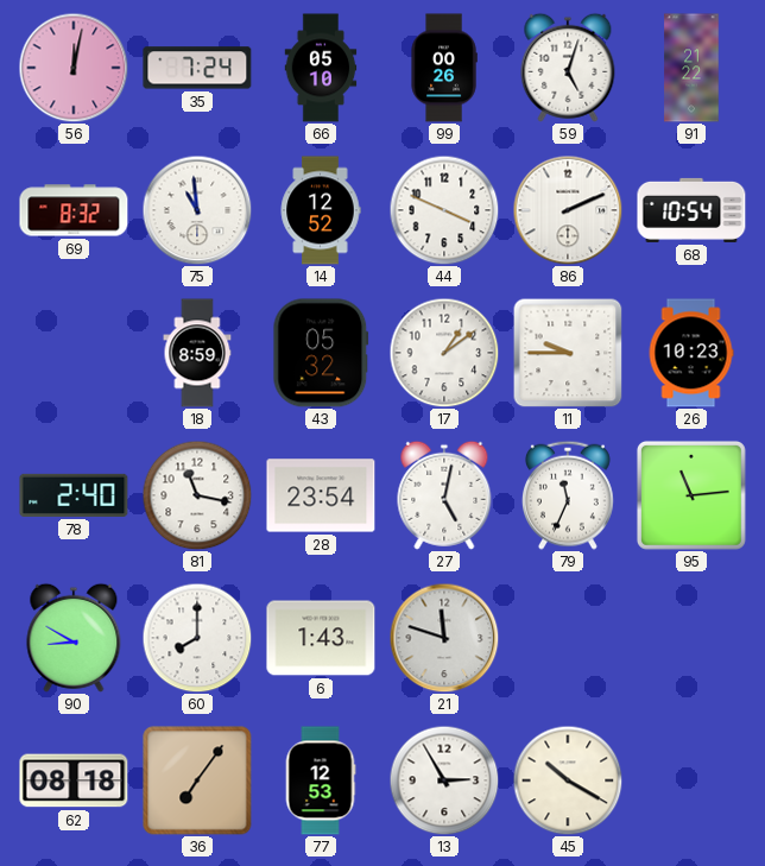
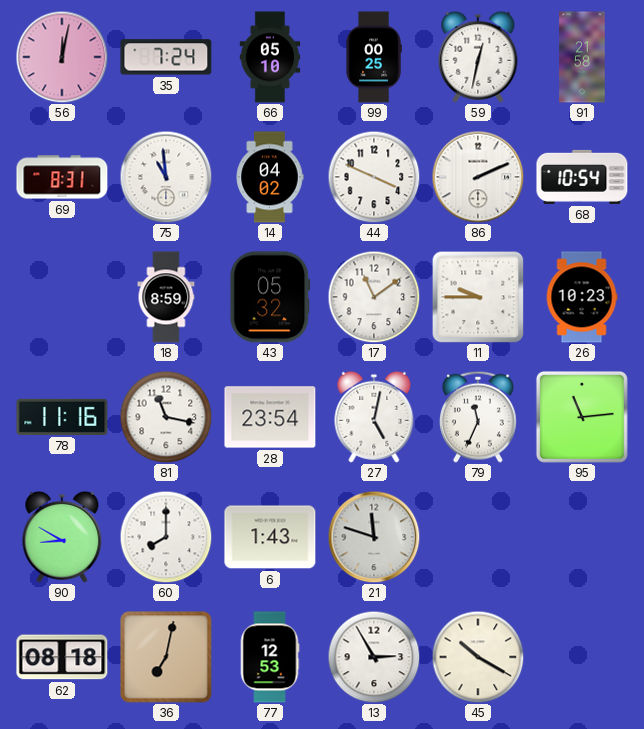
99: 00:26 -> 00:25 (374, 57)
59: 5:03 -> 12:32 (478, 57)
91: 21:22 -> 21:58 (582, 57)
69: 8:32 -> 8:31 (62, 177)
14: 12:52 -> 04:02 (270, 177)
17: 1:09 -> 11:09 (374, 297)
78: 2:40 -> 11:16 (62, 417)
36: 7:06 -> 7:02 (166, 657)
